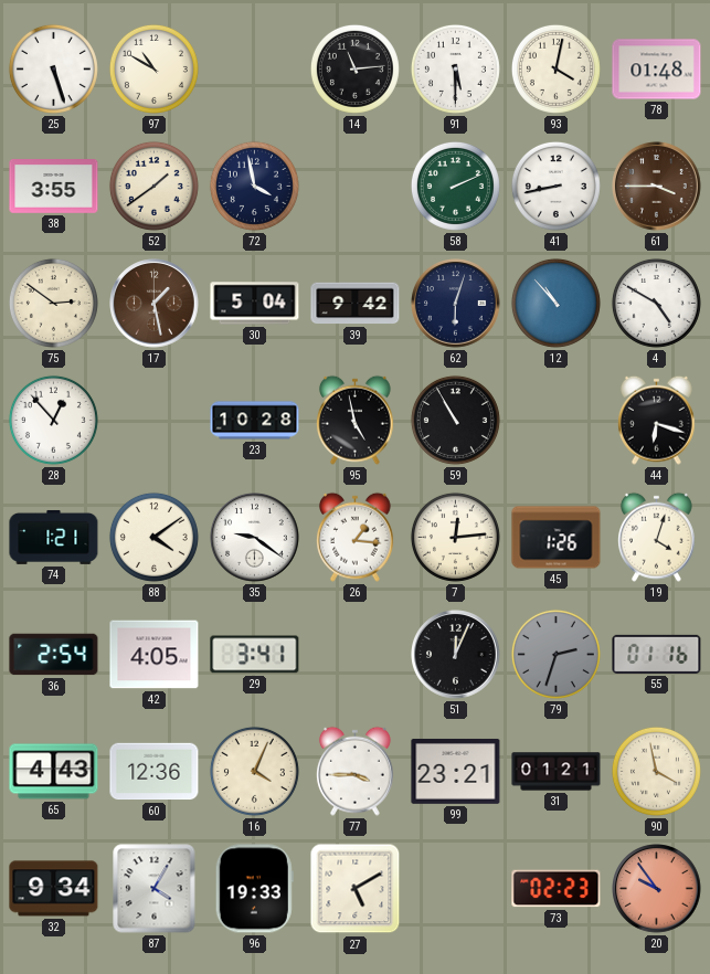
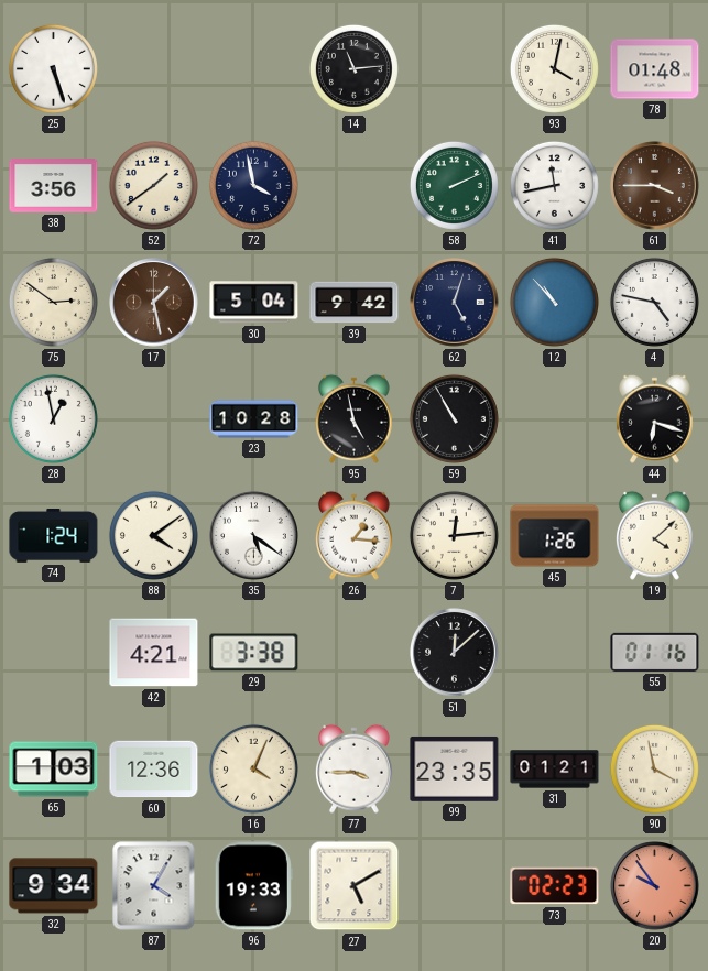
97: 10:50 -> none (153, 68)
91: 5:30 -> none (455, 68)
38: 3:55 -> 3:56 (54, 186)
41: 8:43 -> 11:43 (554, 185)
62: 6:03 -> 5:03 (455, 303)
4: 4:50 -> 4:47 (654, 302)
28: 12:53 -> 12:58 (53, 418)
74: 1:21 -> 1:24 (54, 535)
35: 9:21 -> 5:21 (254, 536)
19: 4:03 -> 4:08 (654, 535)
36: 2:54 -> none (54, 655)
42: 4:05 -> 4:21 (154, 653)
29: 3:41 -> 3:38 (254, 653)
51: 12:04 -> 12:08 (455, 653)
79: 2:33 -> none (555, 654)
65: 4:43 -> 1:03 (54, 770)
99: 23:21 -> 23:35 (455, 768)
